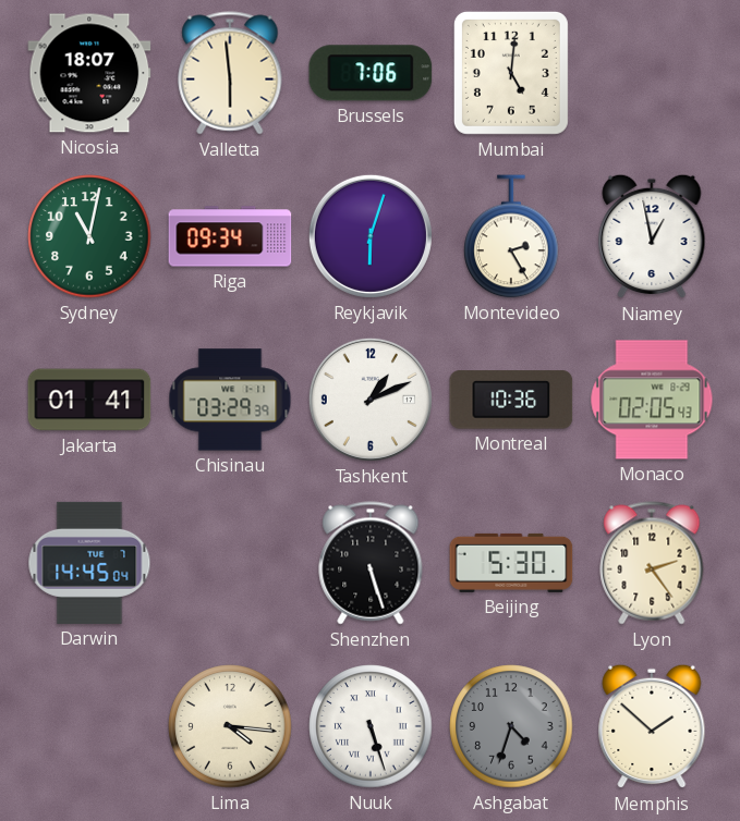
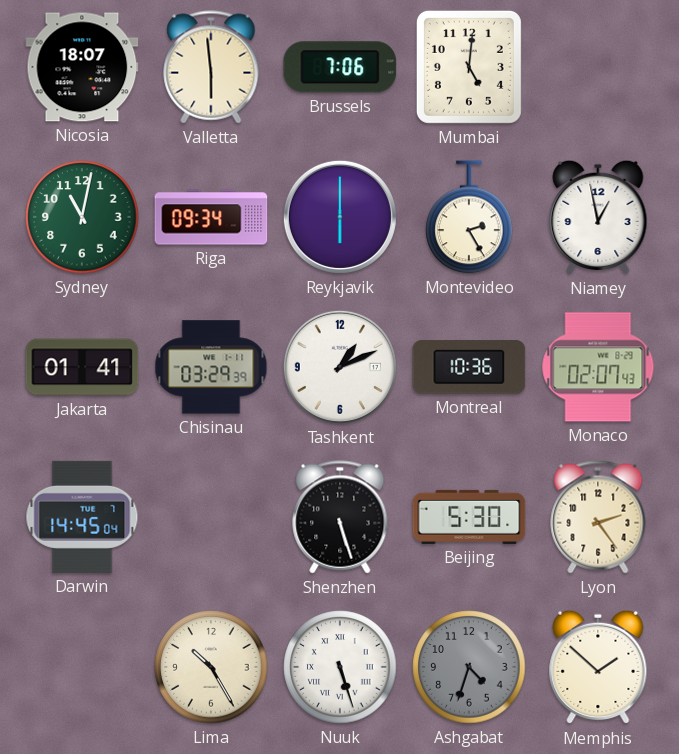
Reykjavik: 6:03 -> 6:00 (340, 217)
Monaco: 02:05 -> 02:07 (598, 367)
Lima: 4:16 -> 10:25 (211, 667)
